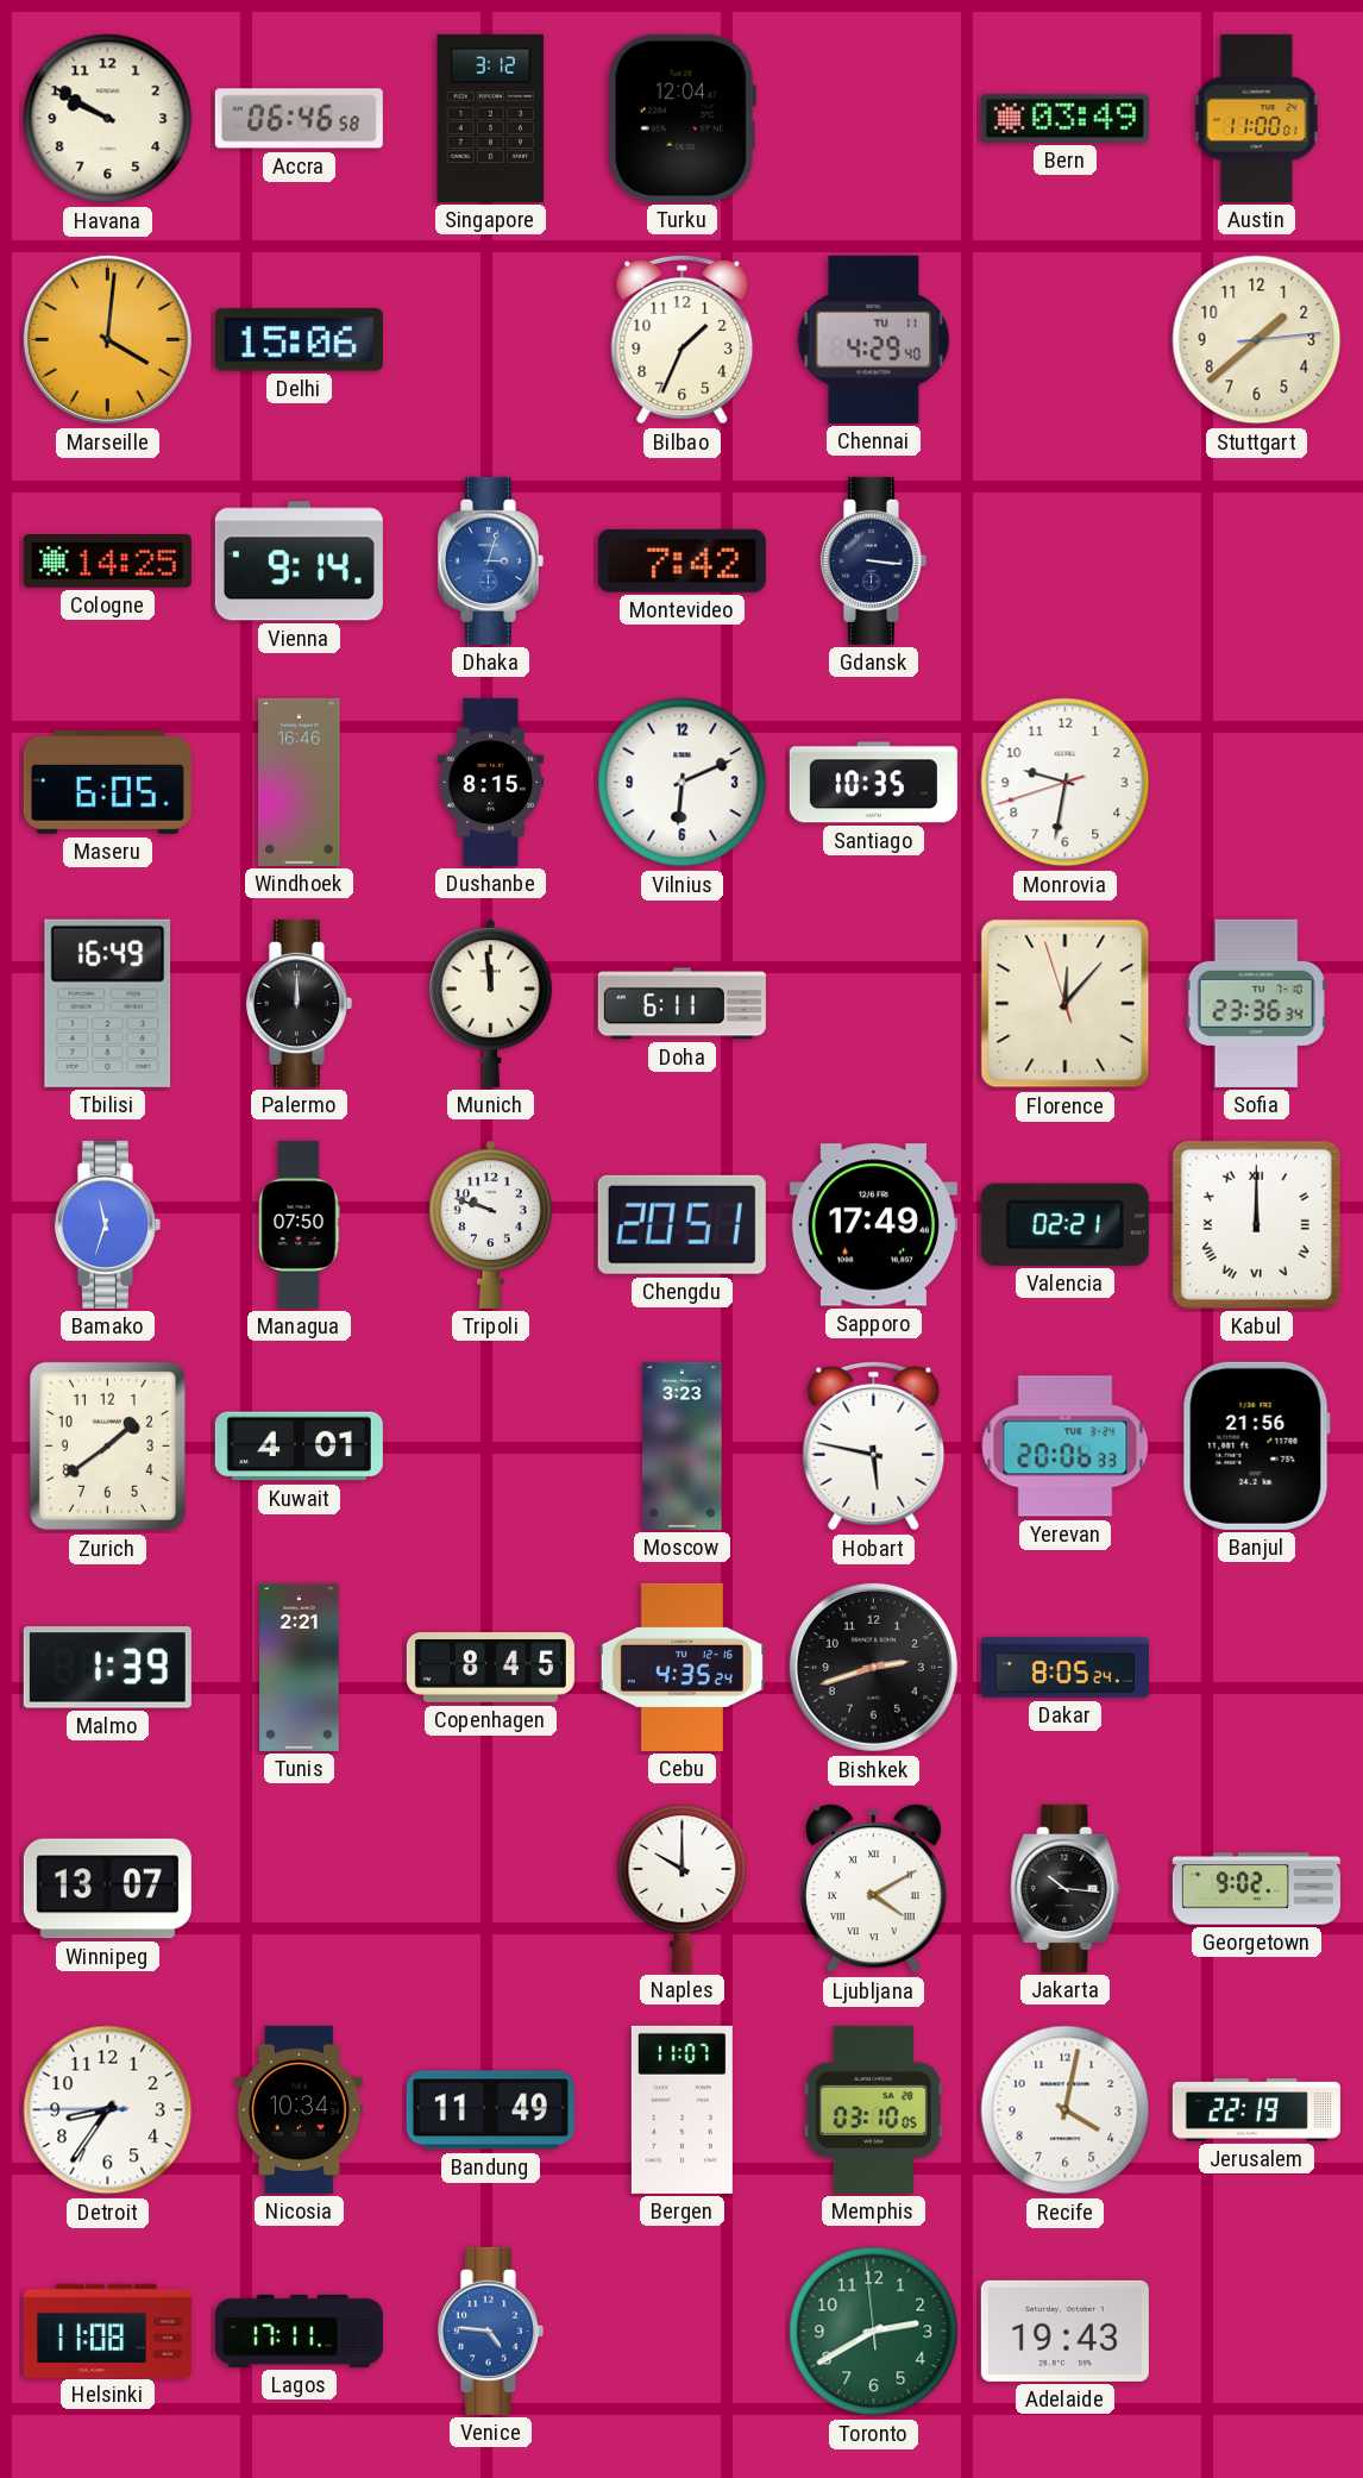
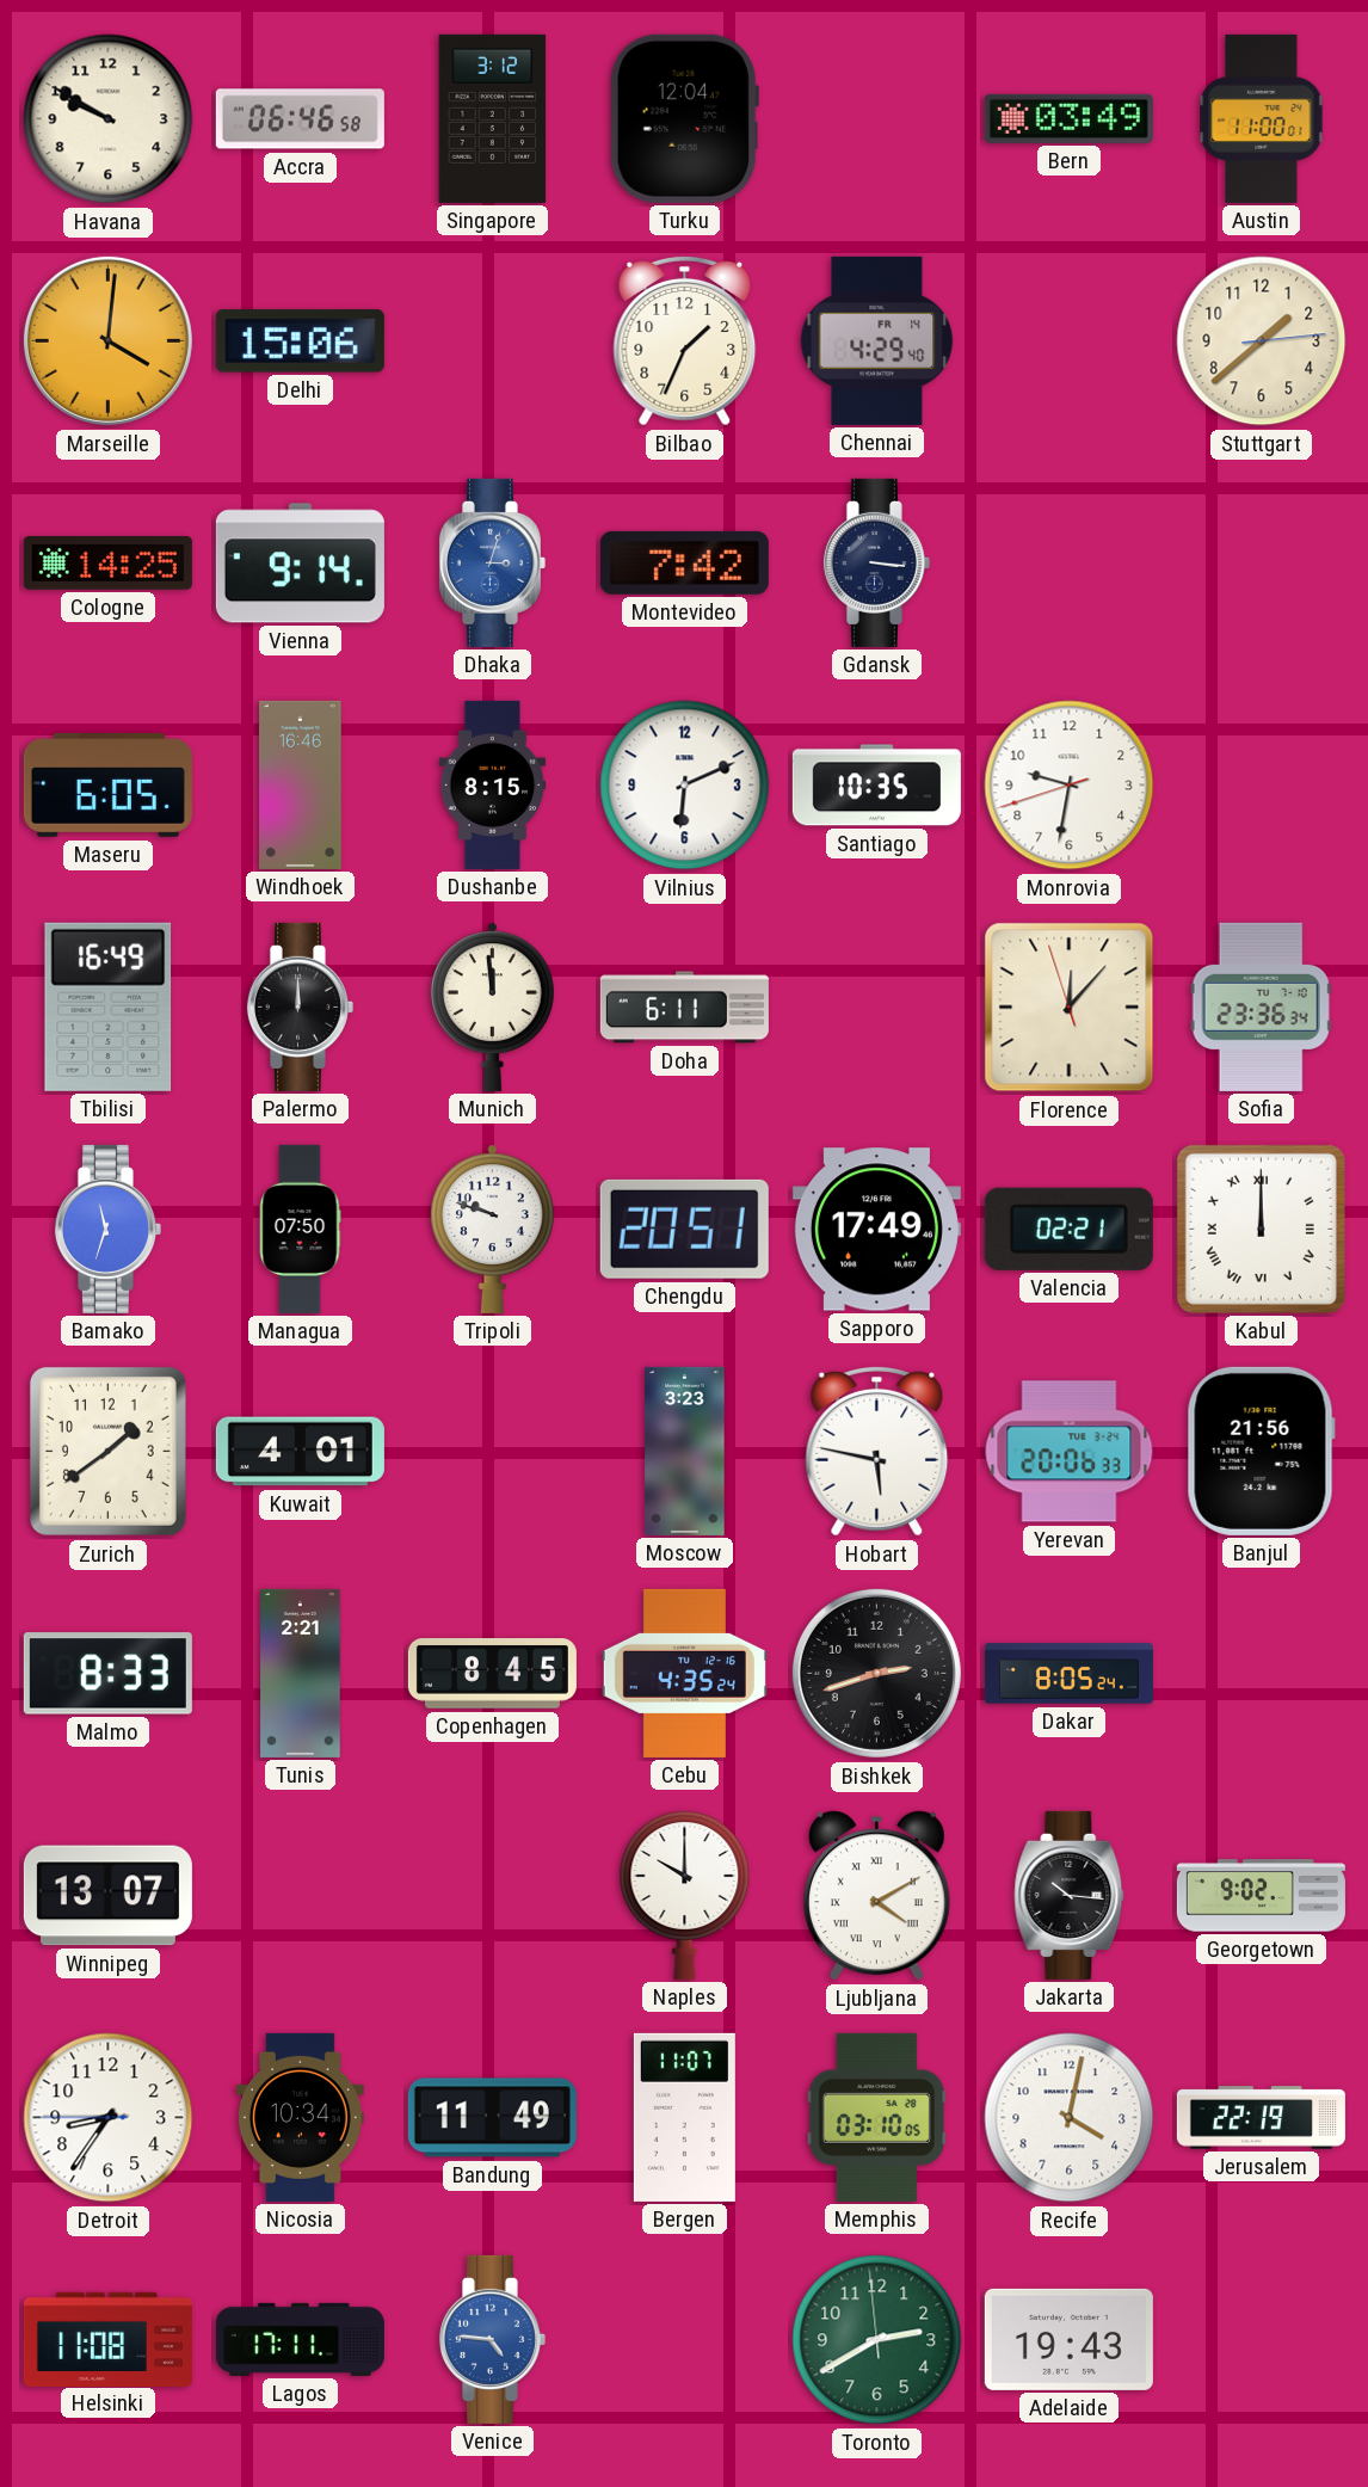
Chennai date: TU 11 -> FR 14 (877, 340)
Malmo: 1:39 -> 8:33 (107, 1674)
